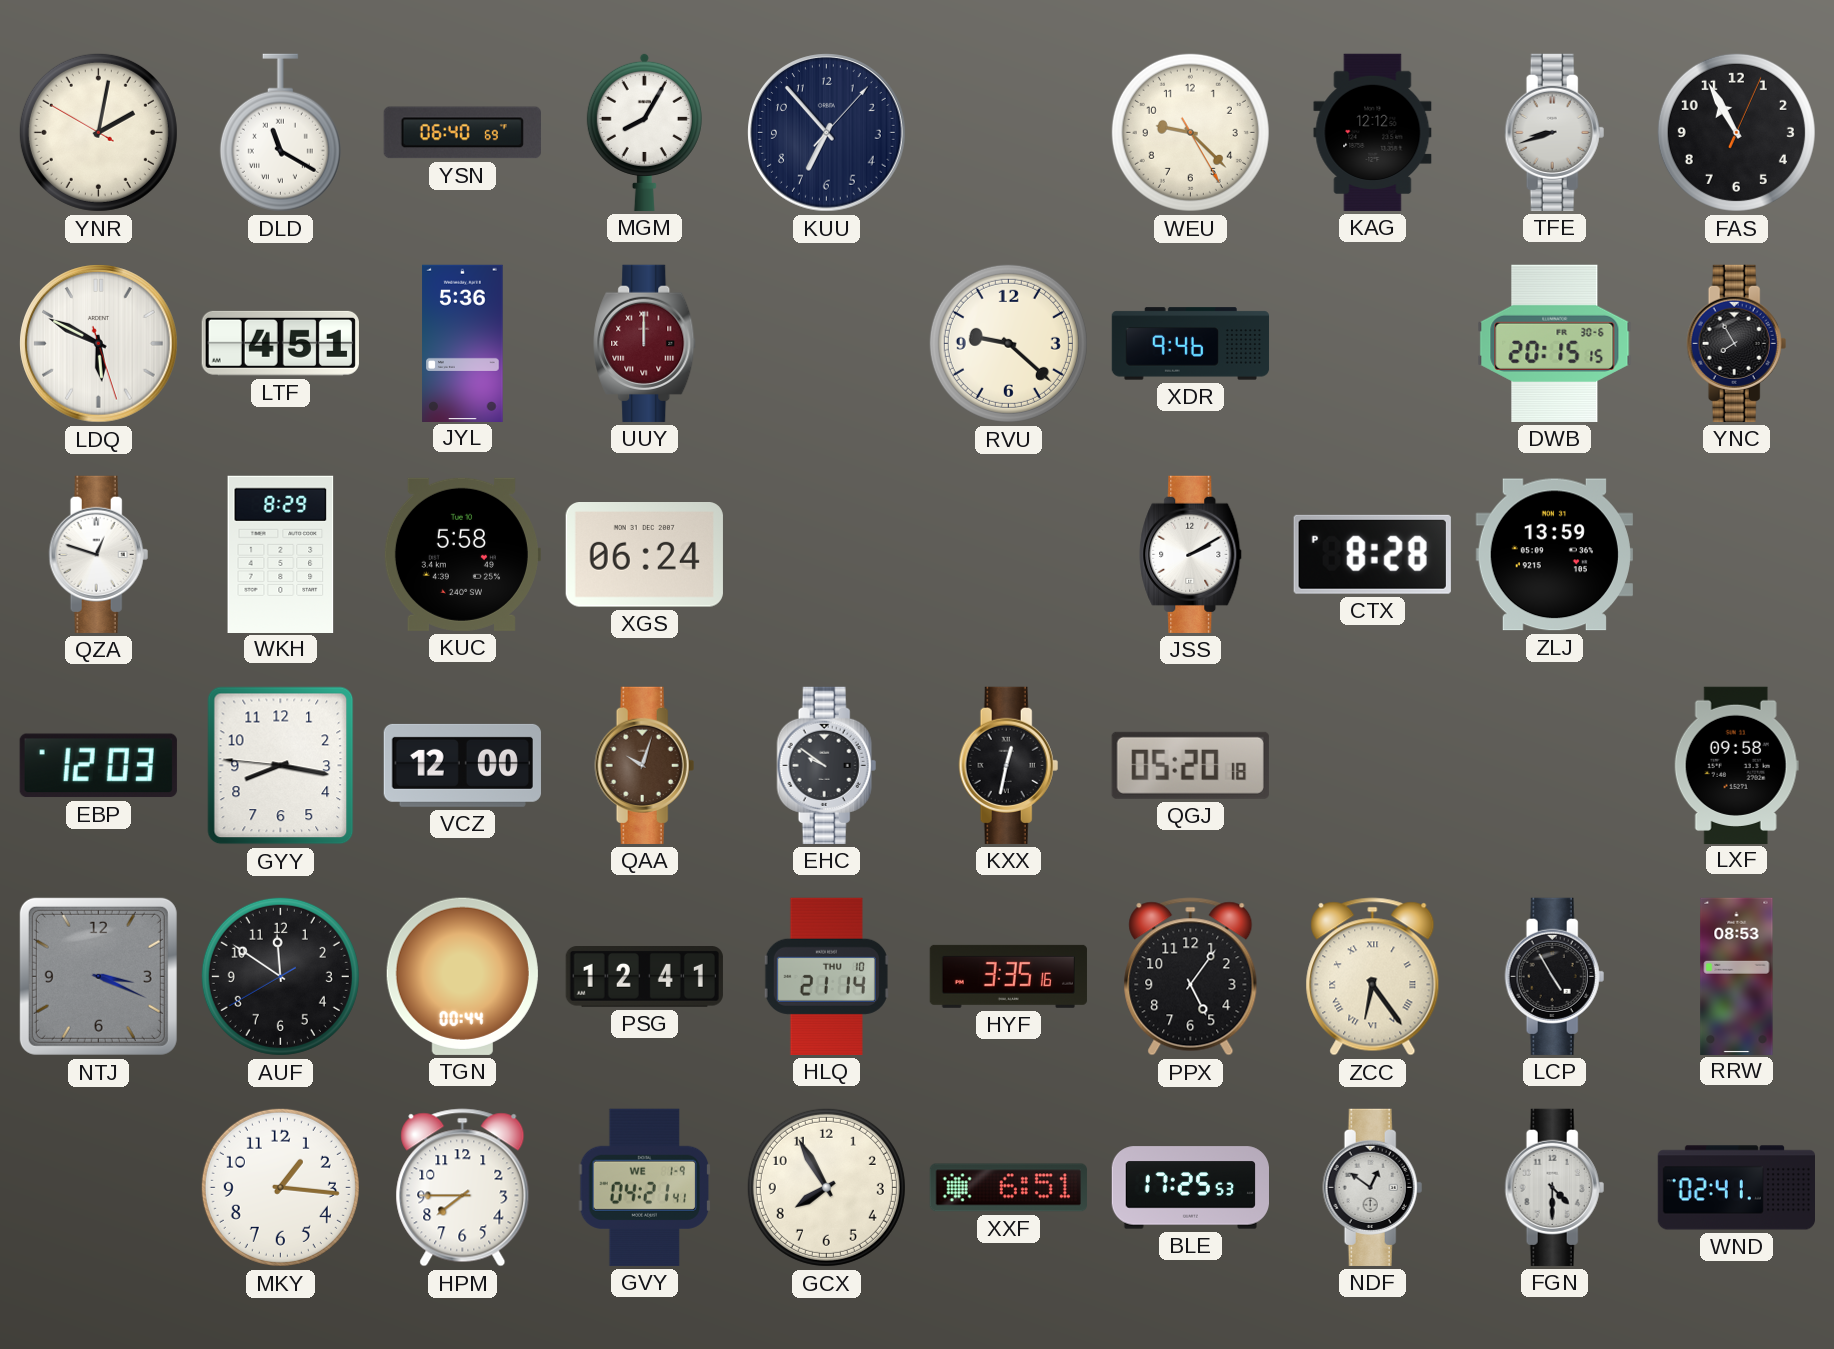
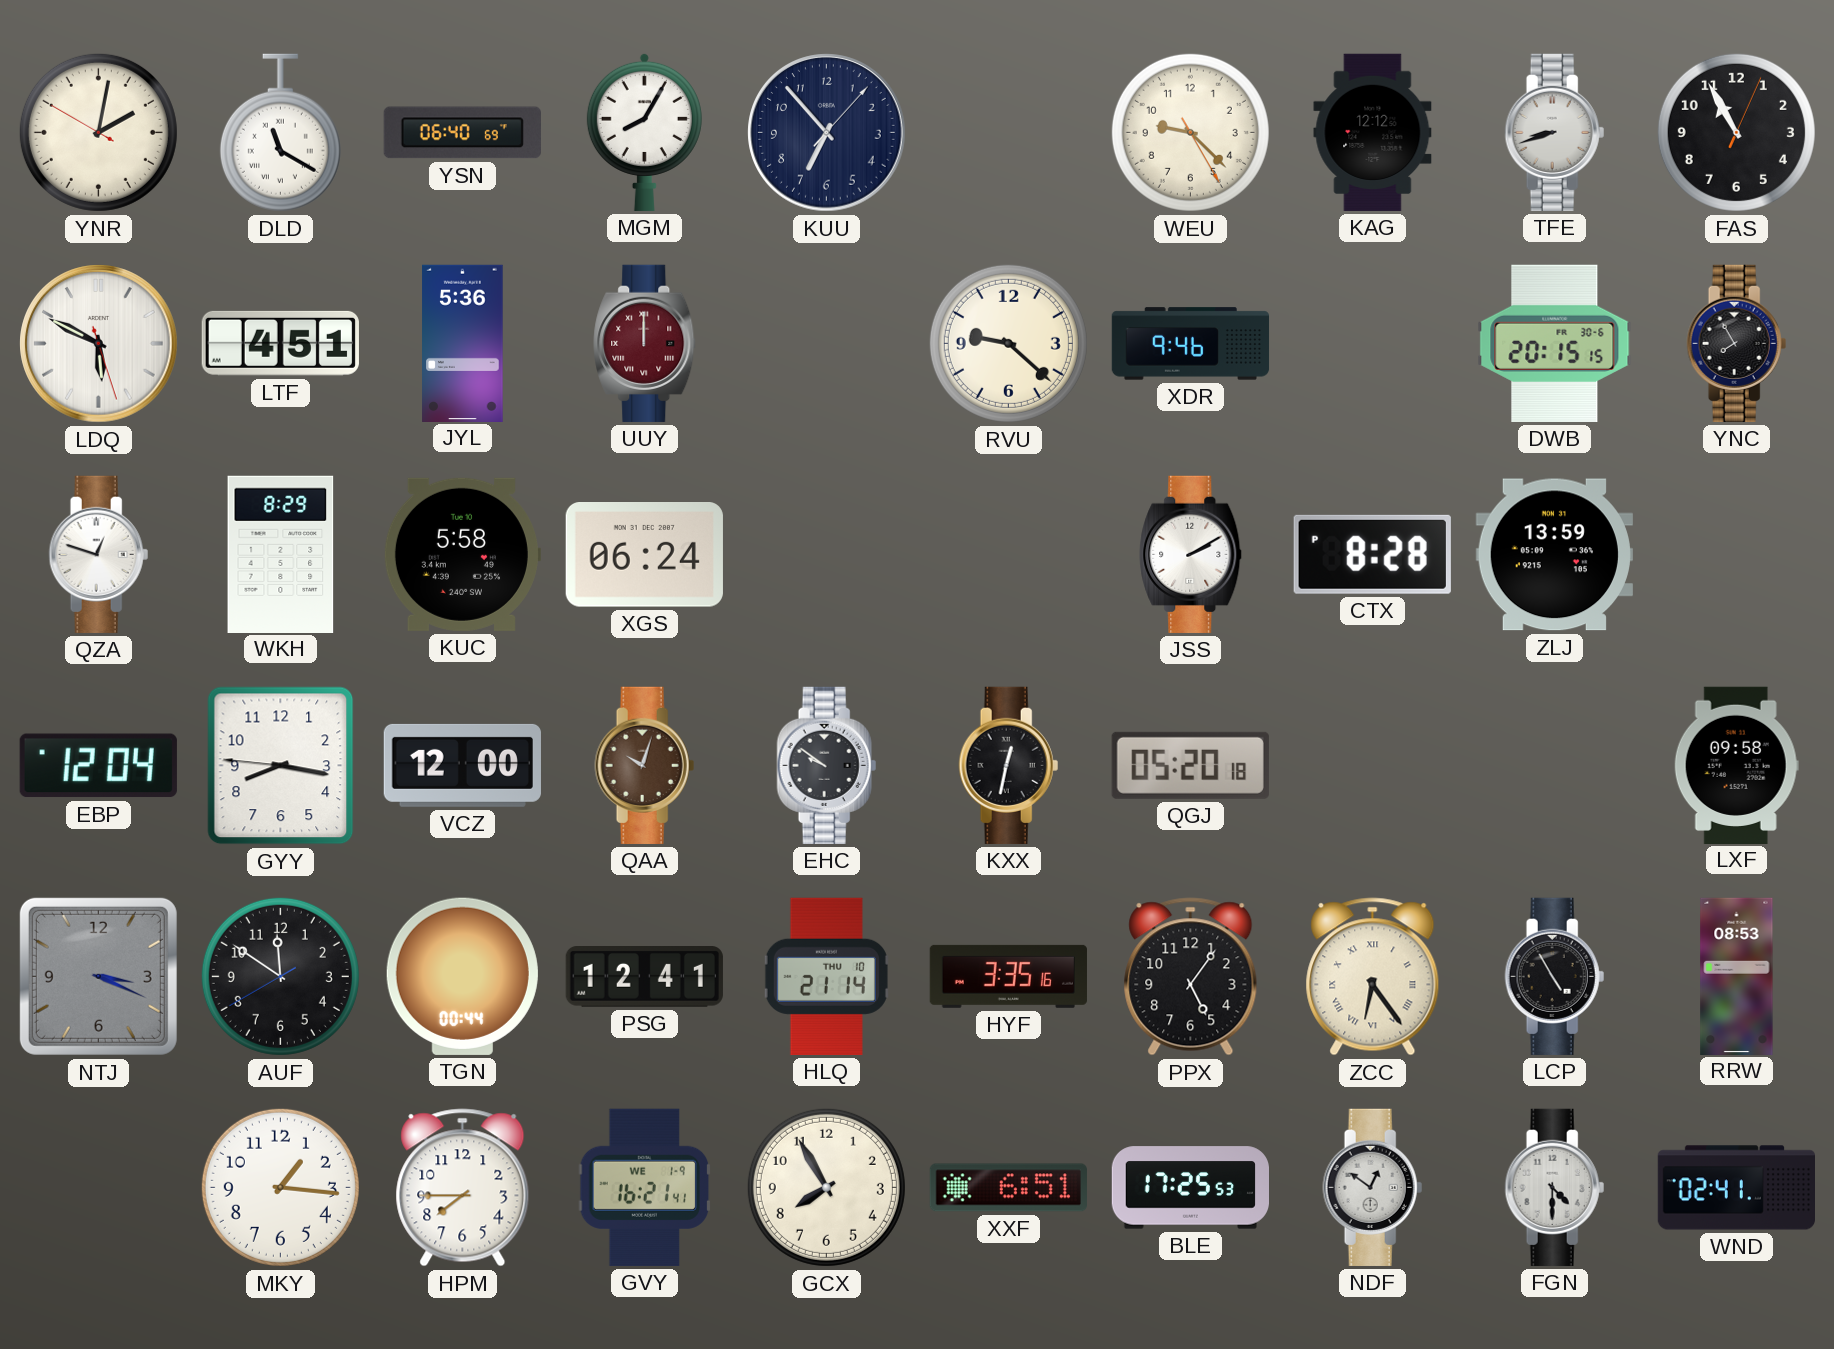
EBP: 12:03 -> 12:04 (98, 766)
GVY: 04:21 -> 16:21 (645, 1187)
